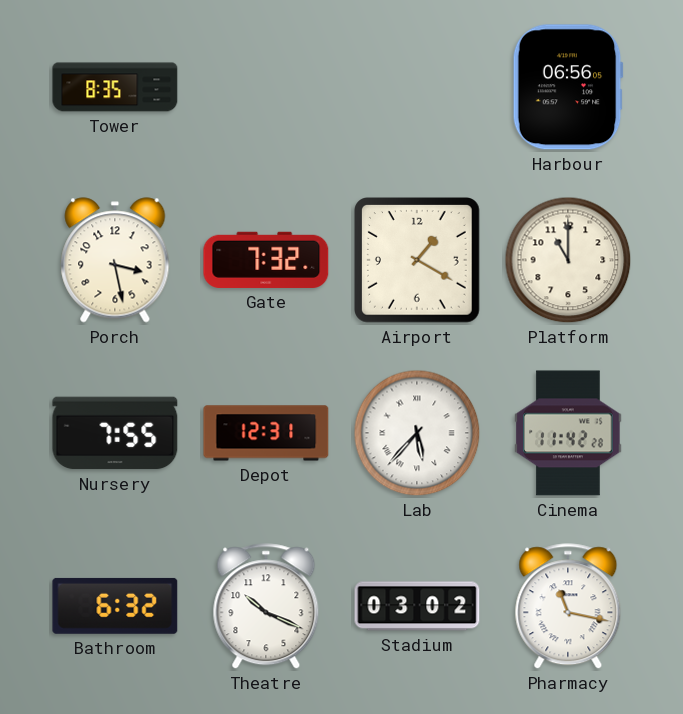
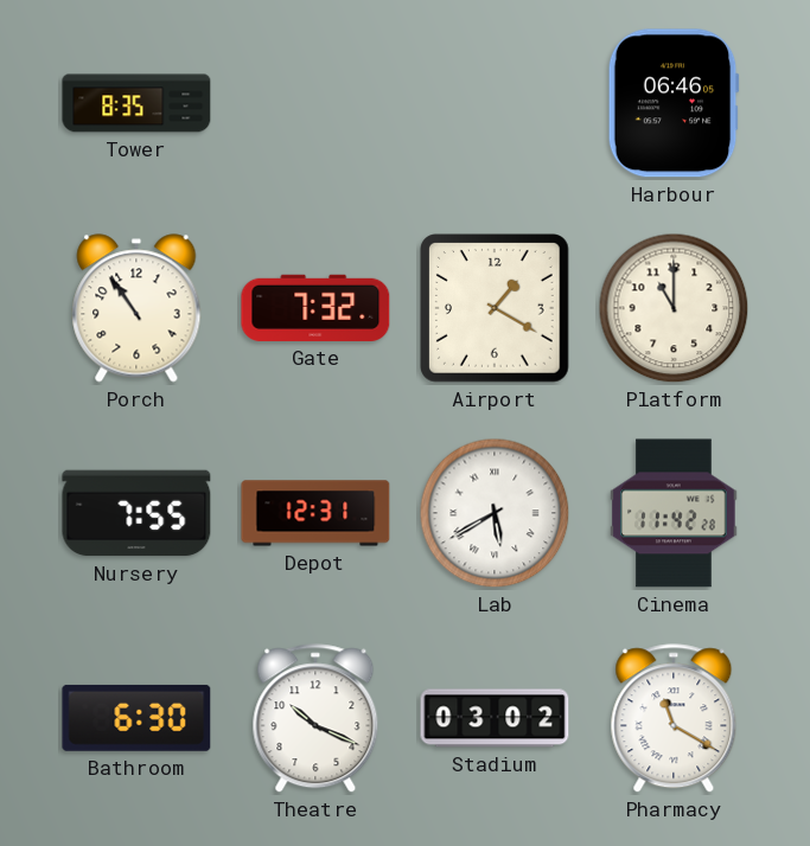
Harbour: 06:56 -> 06:46 (674, 103)
Porch: 3:28 -> 10:54 (136, 308)
Lab: 5:37 -> 5:40 (495, 513)
Bathroom: 6:32 -> 6:30 (136, 718)
Pharmacy: 11:17 -> 11:20 (674, 719)
